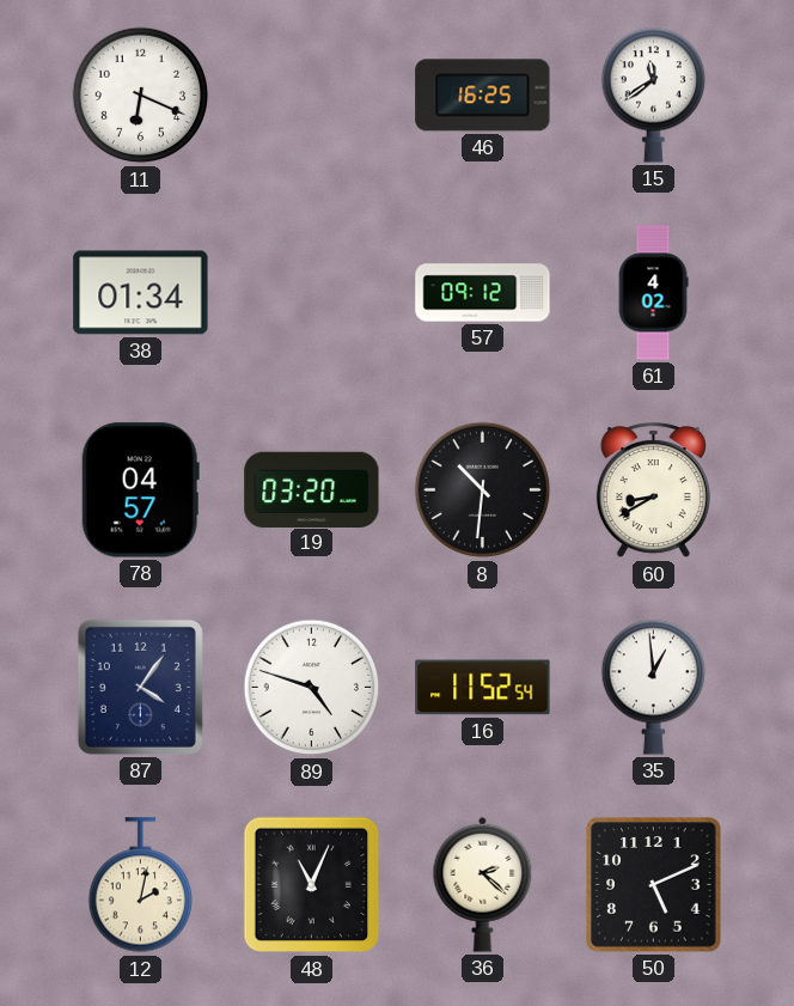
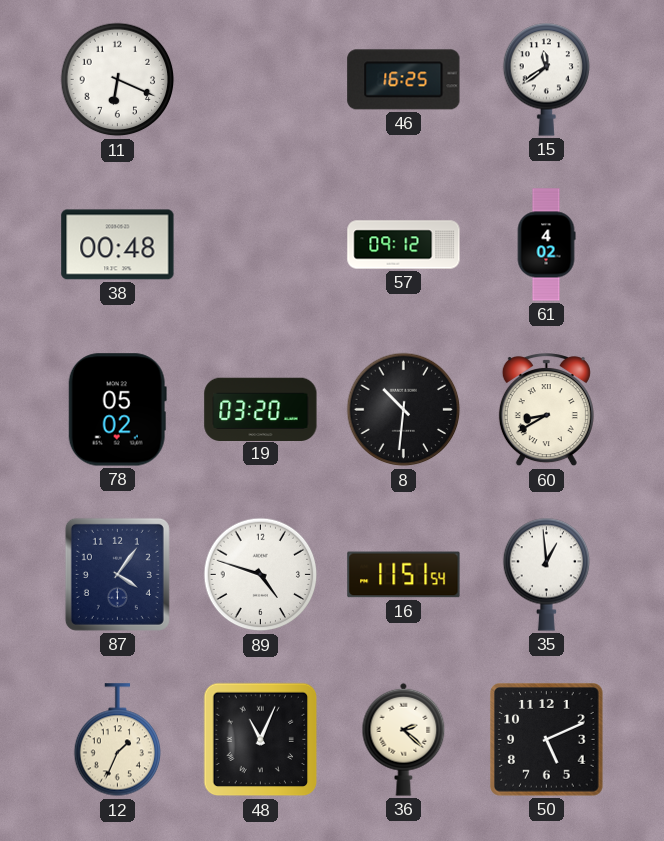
38: 01:34 -> 00:48 (118, 245)
78: 04:57 -> 05:02 (117, 410)
16: 11:52 -> 11:51 (404, 575)
12: 2:02 -> 1:34 (117, 740)
